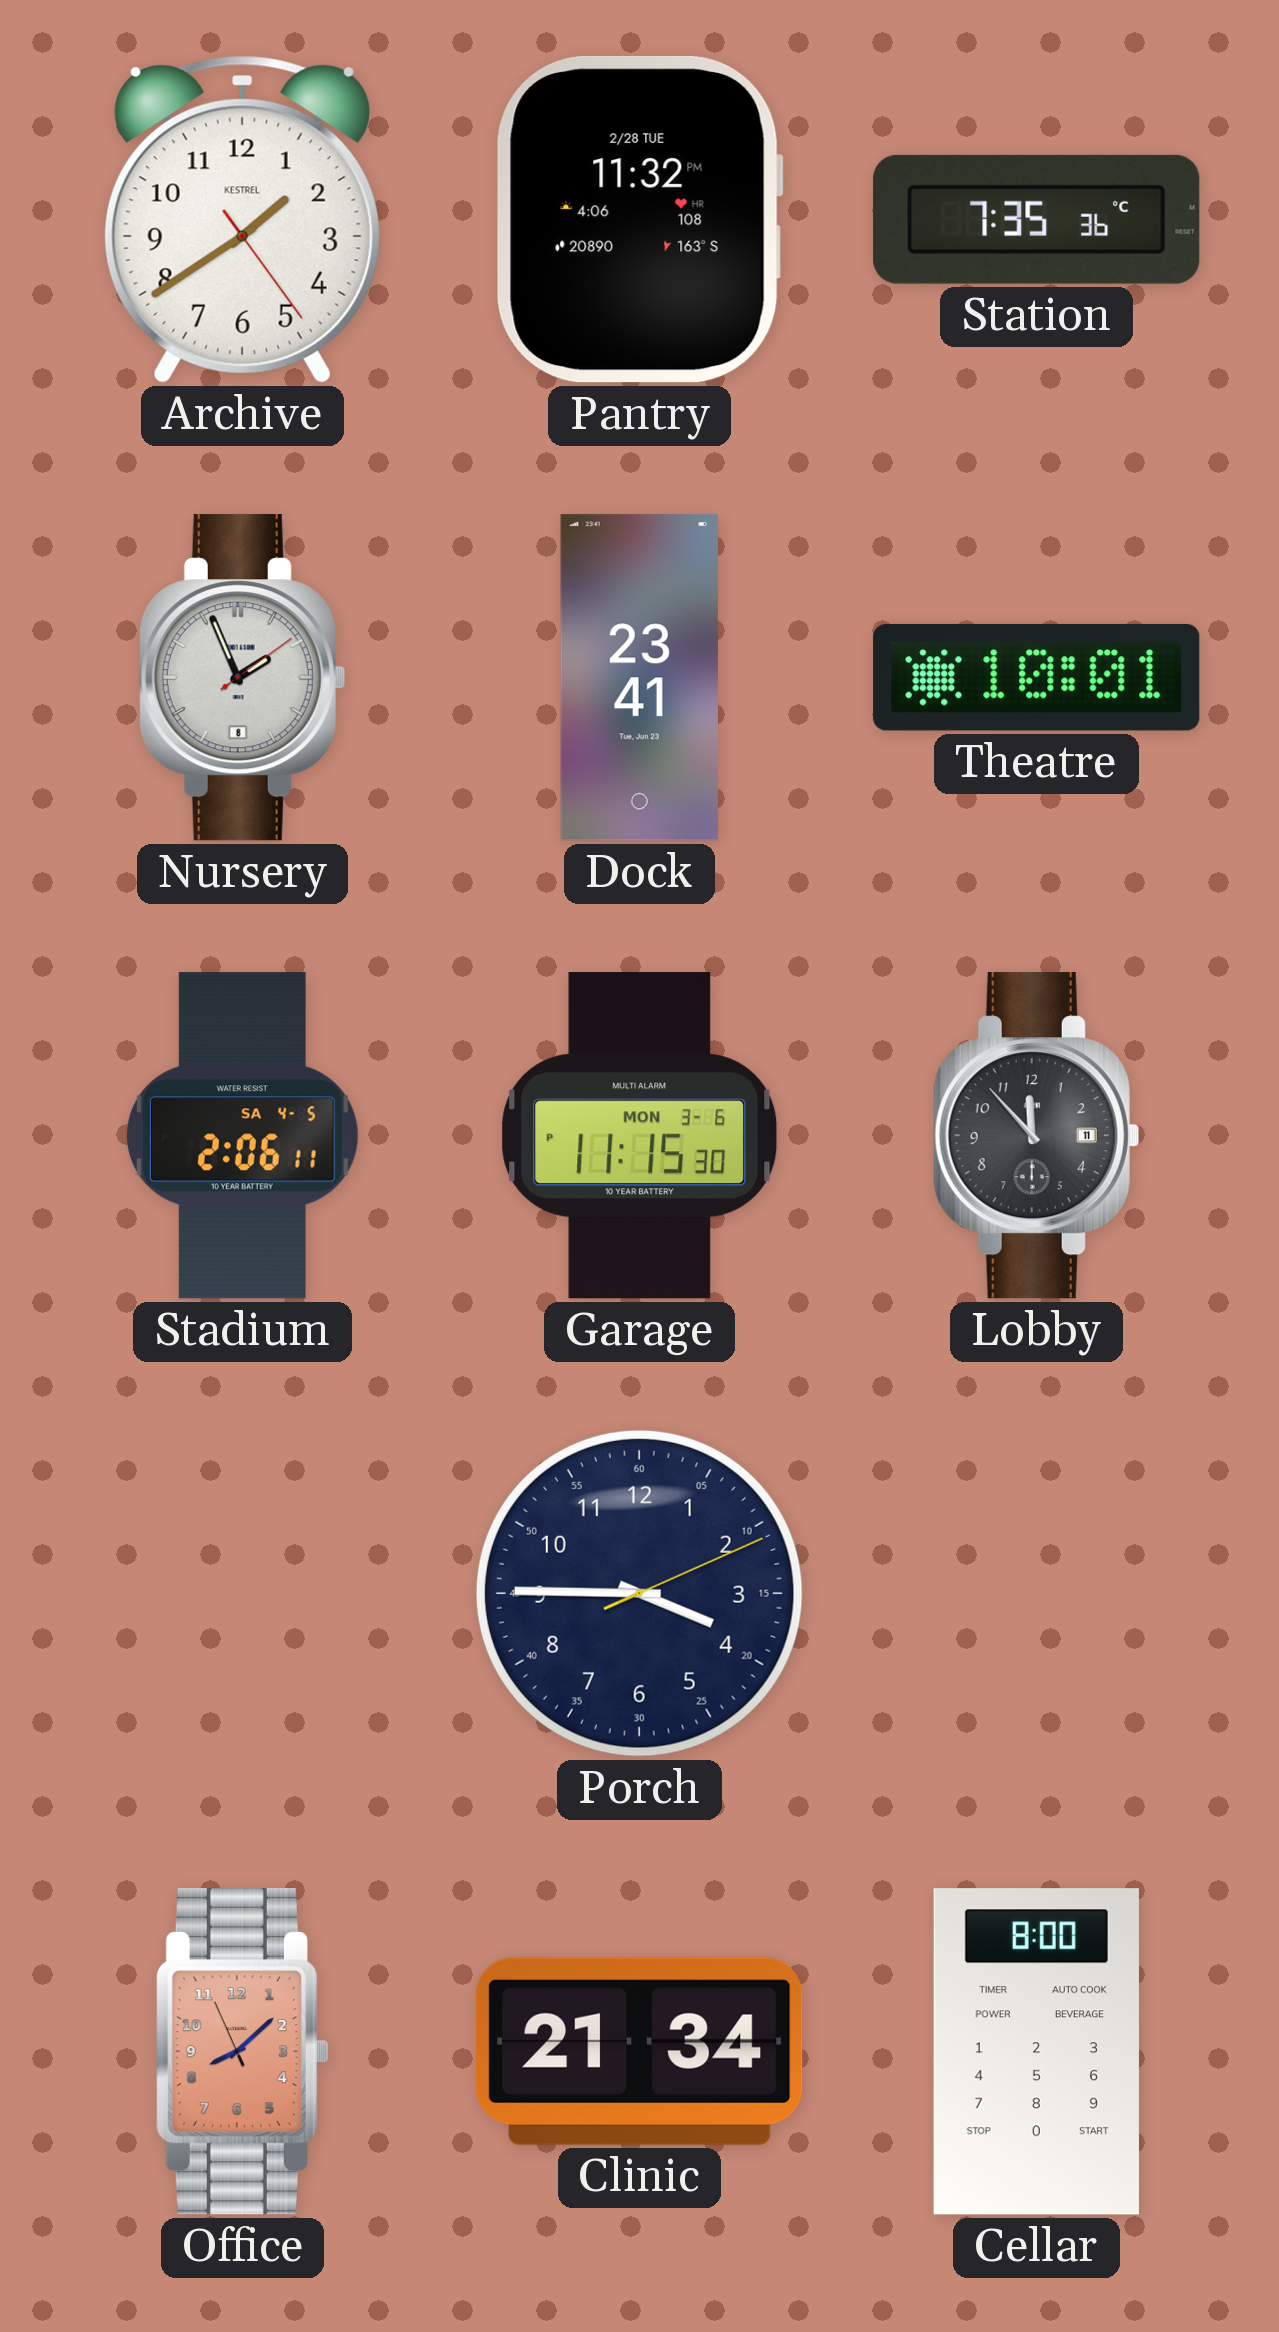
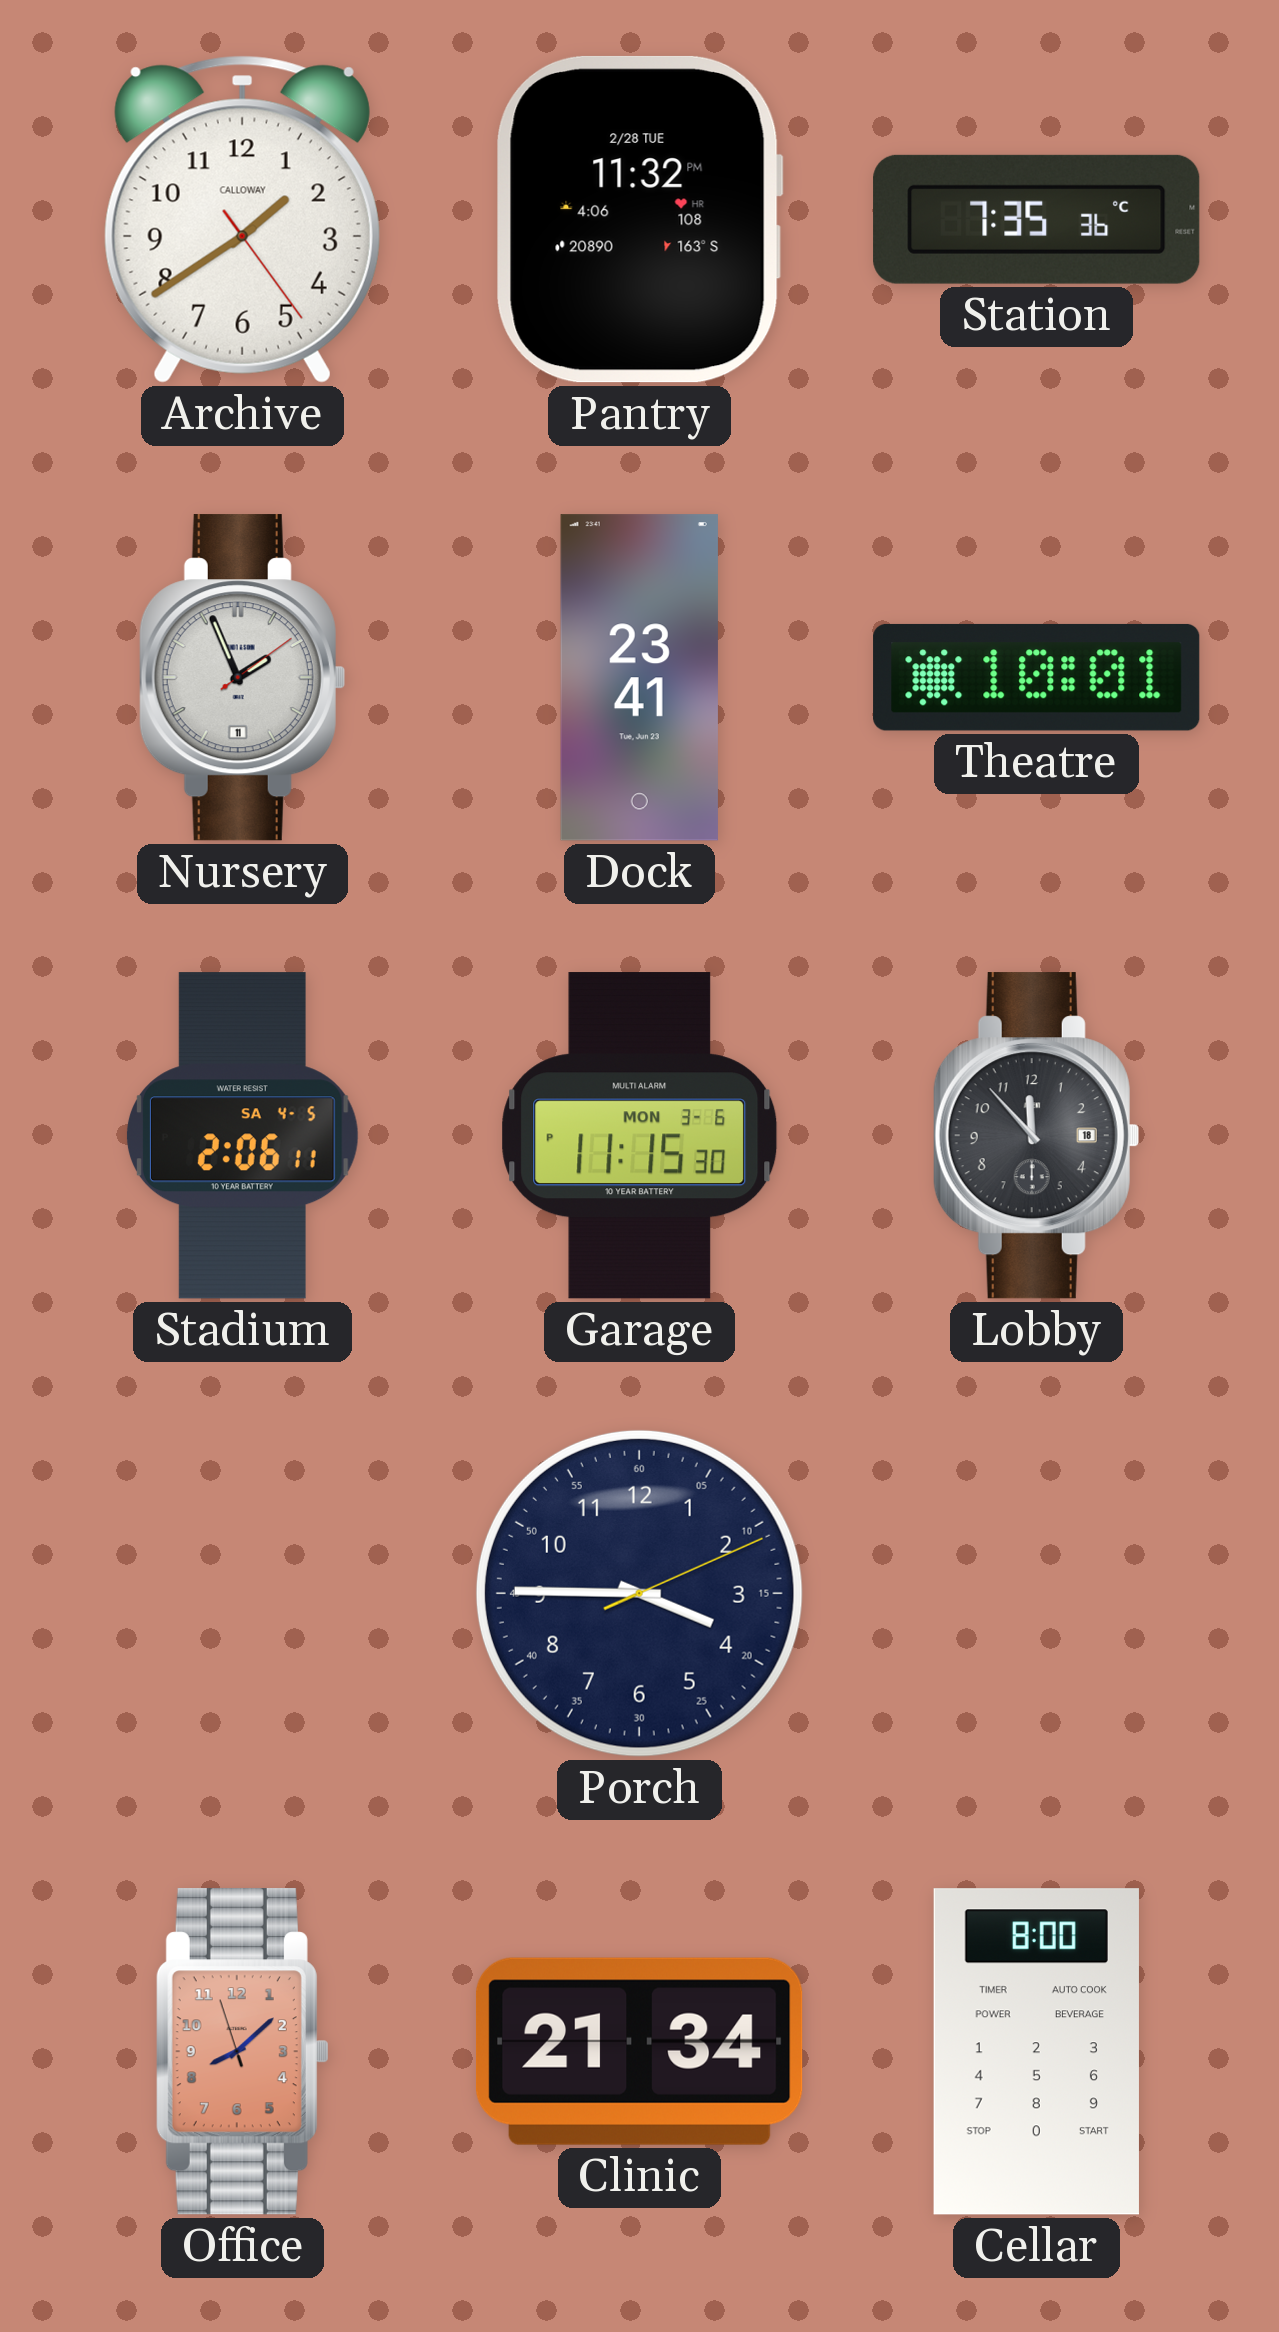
Archive brand: KESTREL -> CALLOWAY (242, 219)
Nursery date: 8 -> 11 (242, 678)
Lobby date: 11 -> 18 (1036, 1136)
Office: 8:07:56 -> 8:07:57 (242, 2052)
